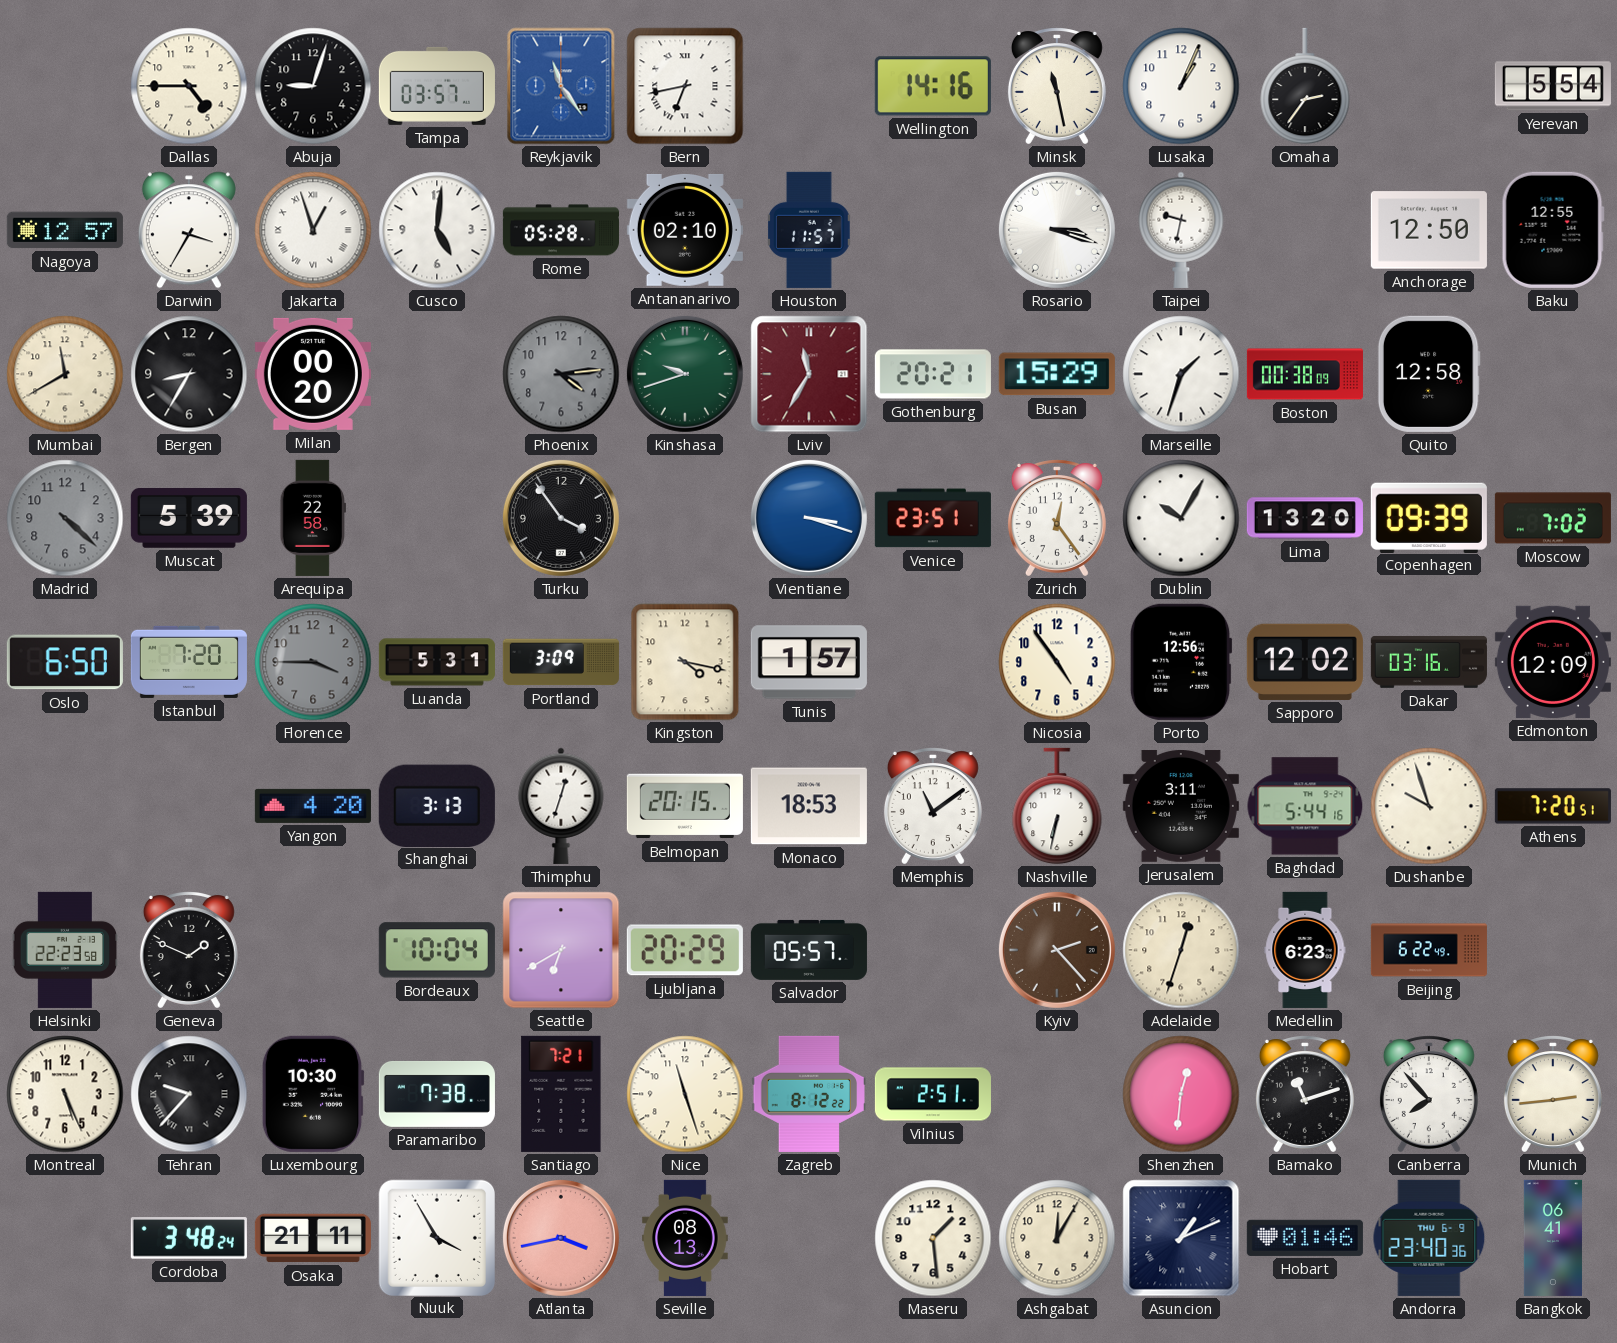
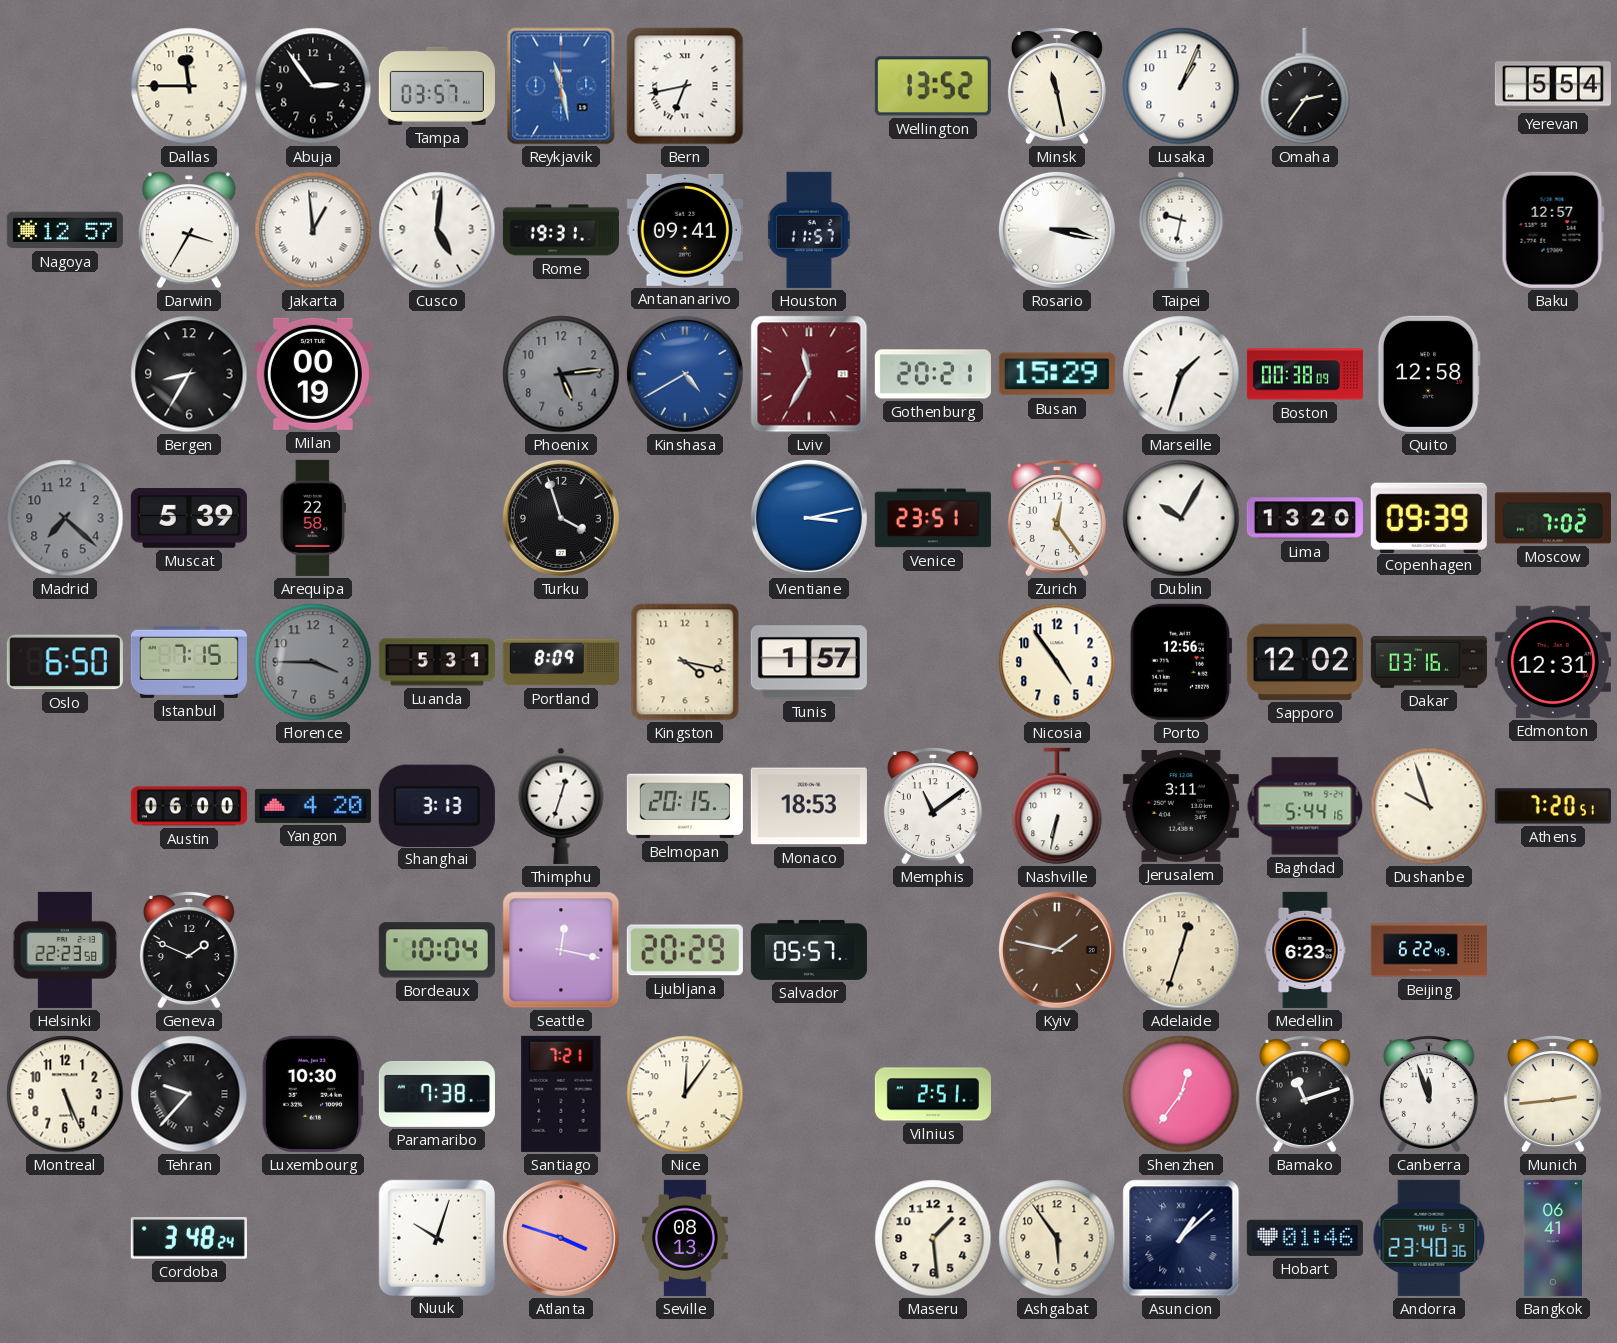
Dallas: 4:45 -> 11:45 (189, 86)
Abuja: 9:03 -> 2:54 (313, 86)
Reykjavik: 11:24 -> 11:28 (561, 86)
Wellington: 14:16 -> 13:52 (933, 86)
Jakarta: 12:57 -> 12:59 (313, 230)
Rome: 05:28 -> 19:31 (561, 230)
Antananarivo: 02:10 -> 09:41 (685, 230)
Rosario: 3:18 -> 3:17 (1057, 230)
Anchorage: 12:50 -> none (1429, 230)
Baku: 12:55 -> 12:57 (1553, 230)
Mumbai: 11:40 -> none (65, 374)
Milan: 00:20 -> 00:19 (313, 374)
Phoenix: 4:14 -> 5:14 (561, 374)
Kinshasa: 9:42 -> 4:40 (685, 374)
Kinshasa dial: green -> blue (685, 374)
Madrid: 4:22 -> 7:22 (65, 518)
Turku: 3:54 -> 3:57 (561, 518)
Vientiane: 3:18 -> 3:13 (809, 518)
Istanbul: 7:20 -> 7:15 (189, 662)
Portland: 3:09 -> 8:09 (561, 662)
Edmonton: 12:09 -> 12:31 (1553, 662)
Austin: none -> 06:00 (189, 806)
Seattle: 6:40 -> 12:17 (561, 950)
Kyiv: 2:23 -> 1:47 (1057, 950)
Nice: 11:27 -> 12:06 (685, 1094)
Zagreb: 8:12 -> none (809, 1094)
Shenzhen: 12:31 -> 12:36 (1181, 1094)
Canberra: 7:53 -> 11:57 (1429, 1094)
Osaka: 21:11 -> none (313, 1238)
Nuuk: 3:55 -> 10:03 (436, 1237)
Atlanta: 3:43 -> 3:48 (561, 1238)
Ashgabat: 12:05 -> 5:54 (1057, 1238)
Asuncion: 1:11 -> 1:08 (1181, 1238)
